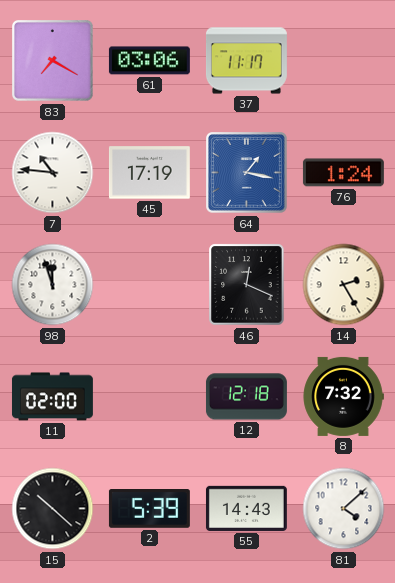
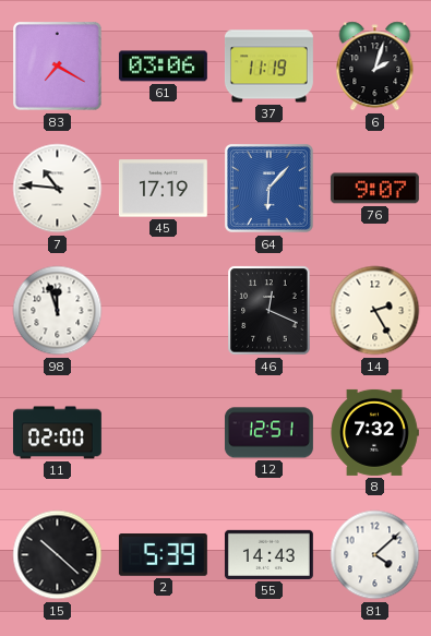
37: 11:17 -> 11:19 (268, 67)
6: none -> 2:03 (375, 67)
64: 1:17 -> 6:07 (270, 189)
76: 1:24 -> 9:07 (374, 189)
12: 12:18 -> 12:51 (268, 433)
